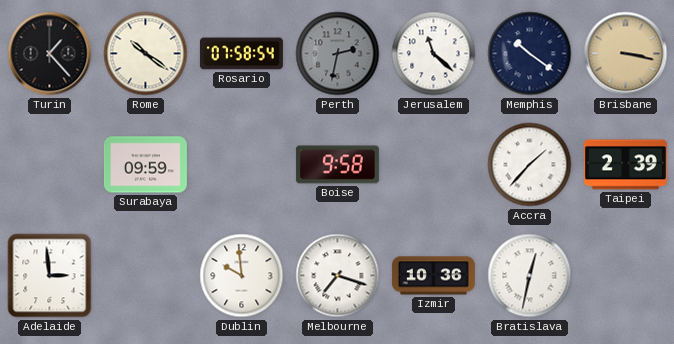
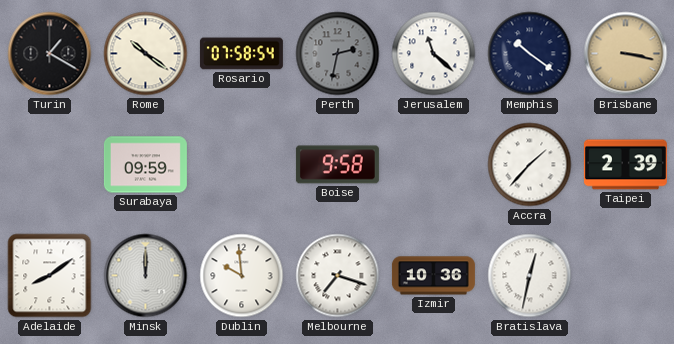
Turin: 1:23 -> 1:20 (50, 54)
Adelaide: 2:59 -> 8:09 (50, 276)
Minsk: none -> 12:00 (146, 276)
